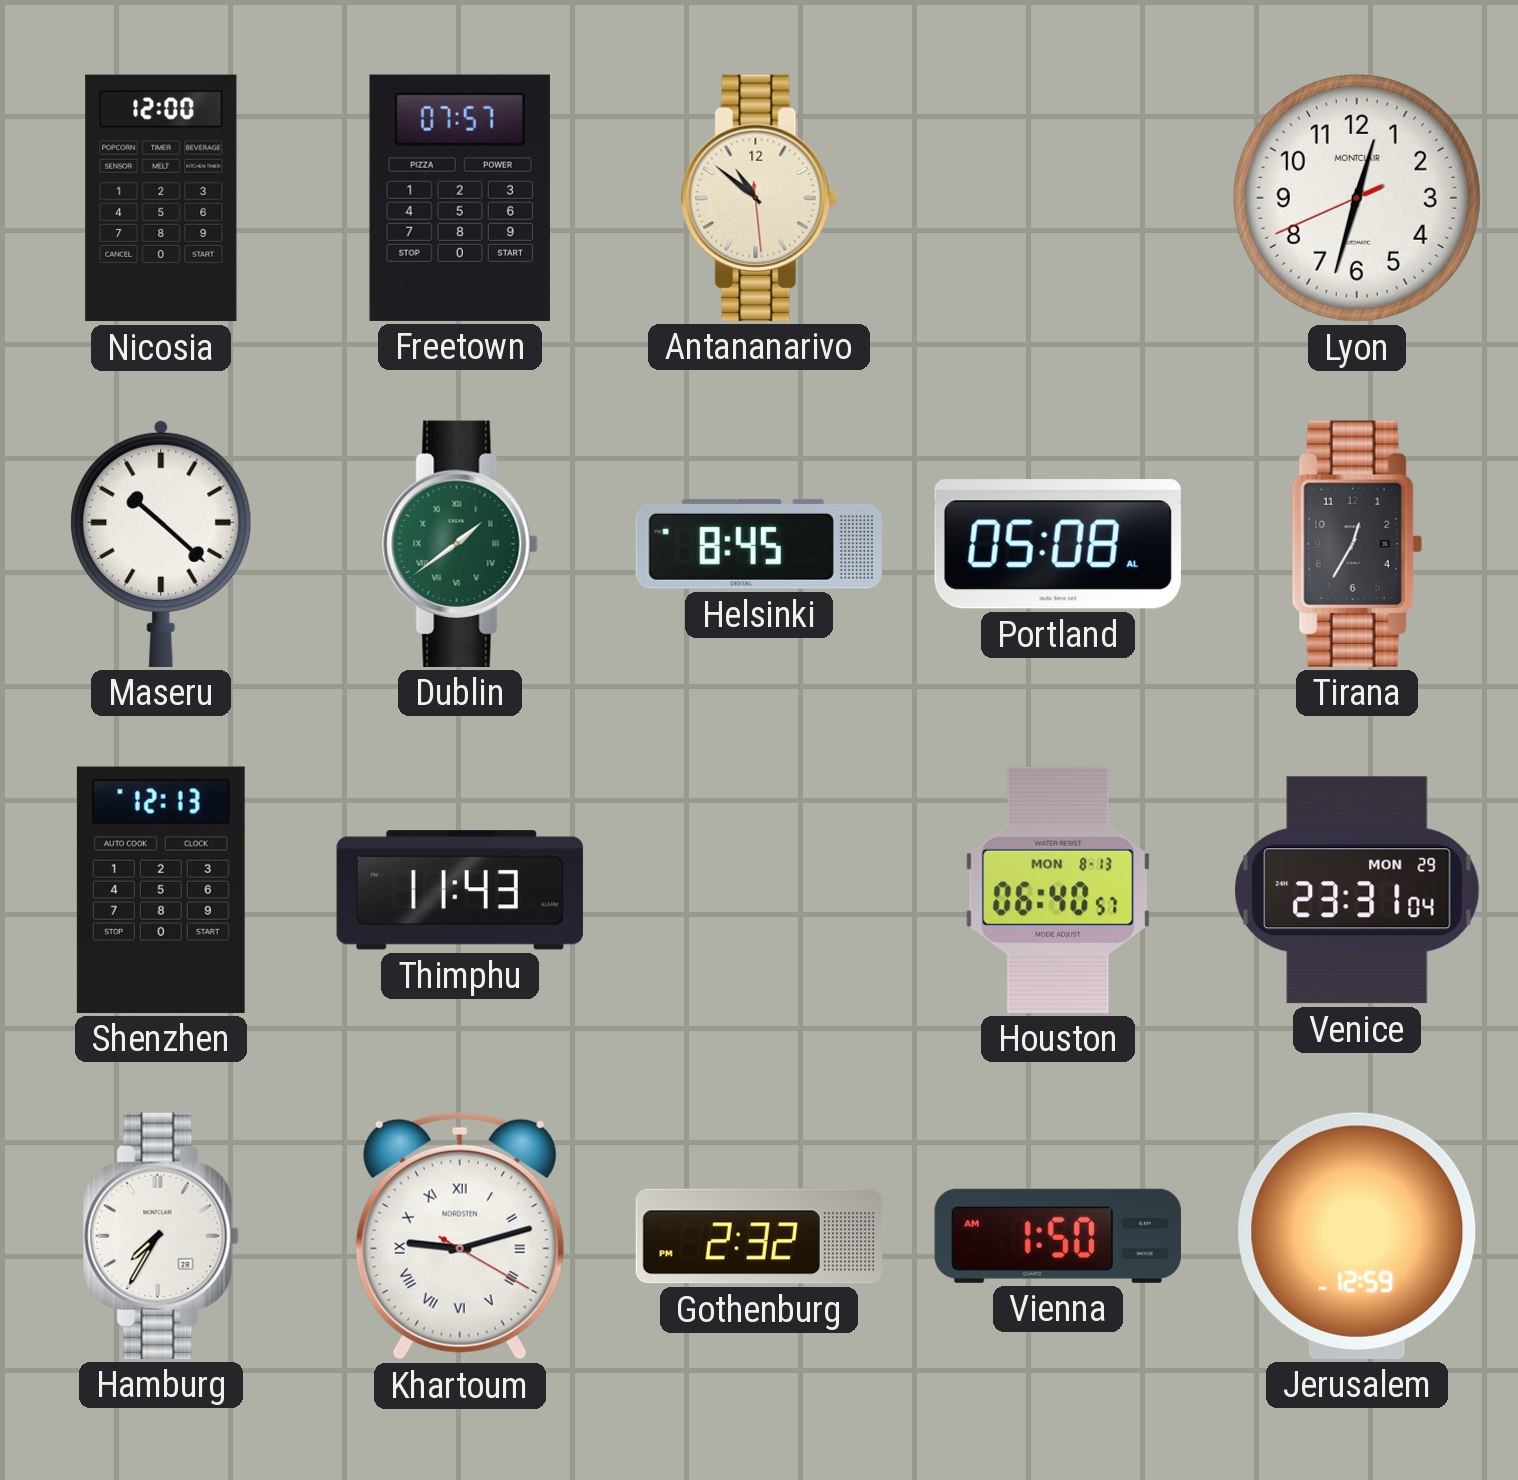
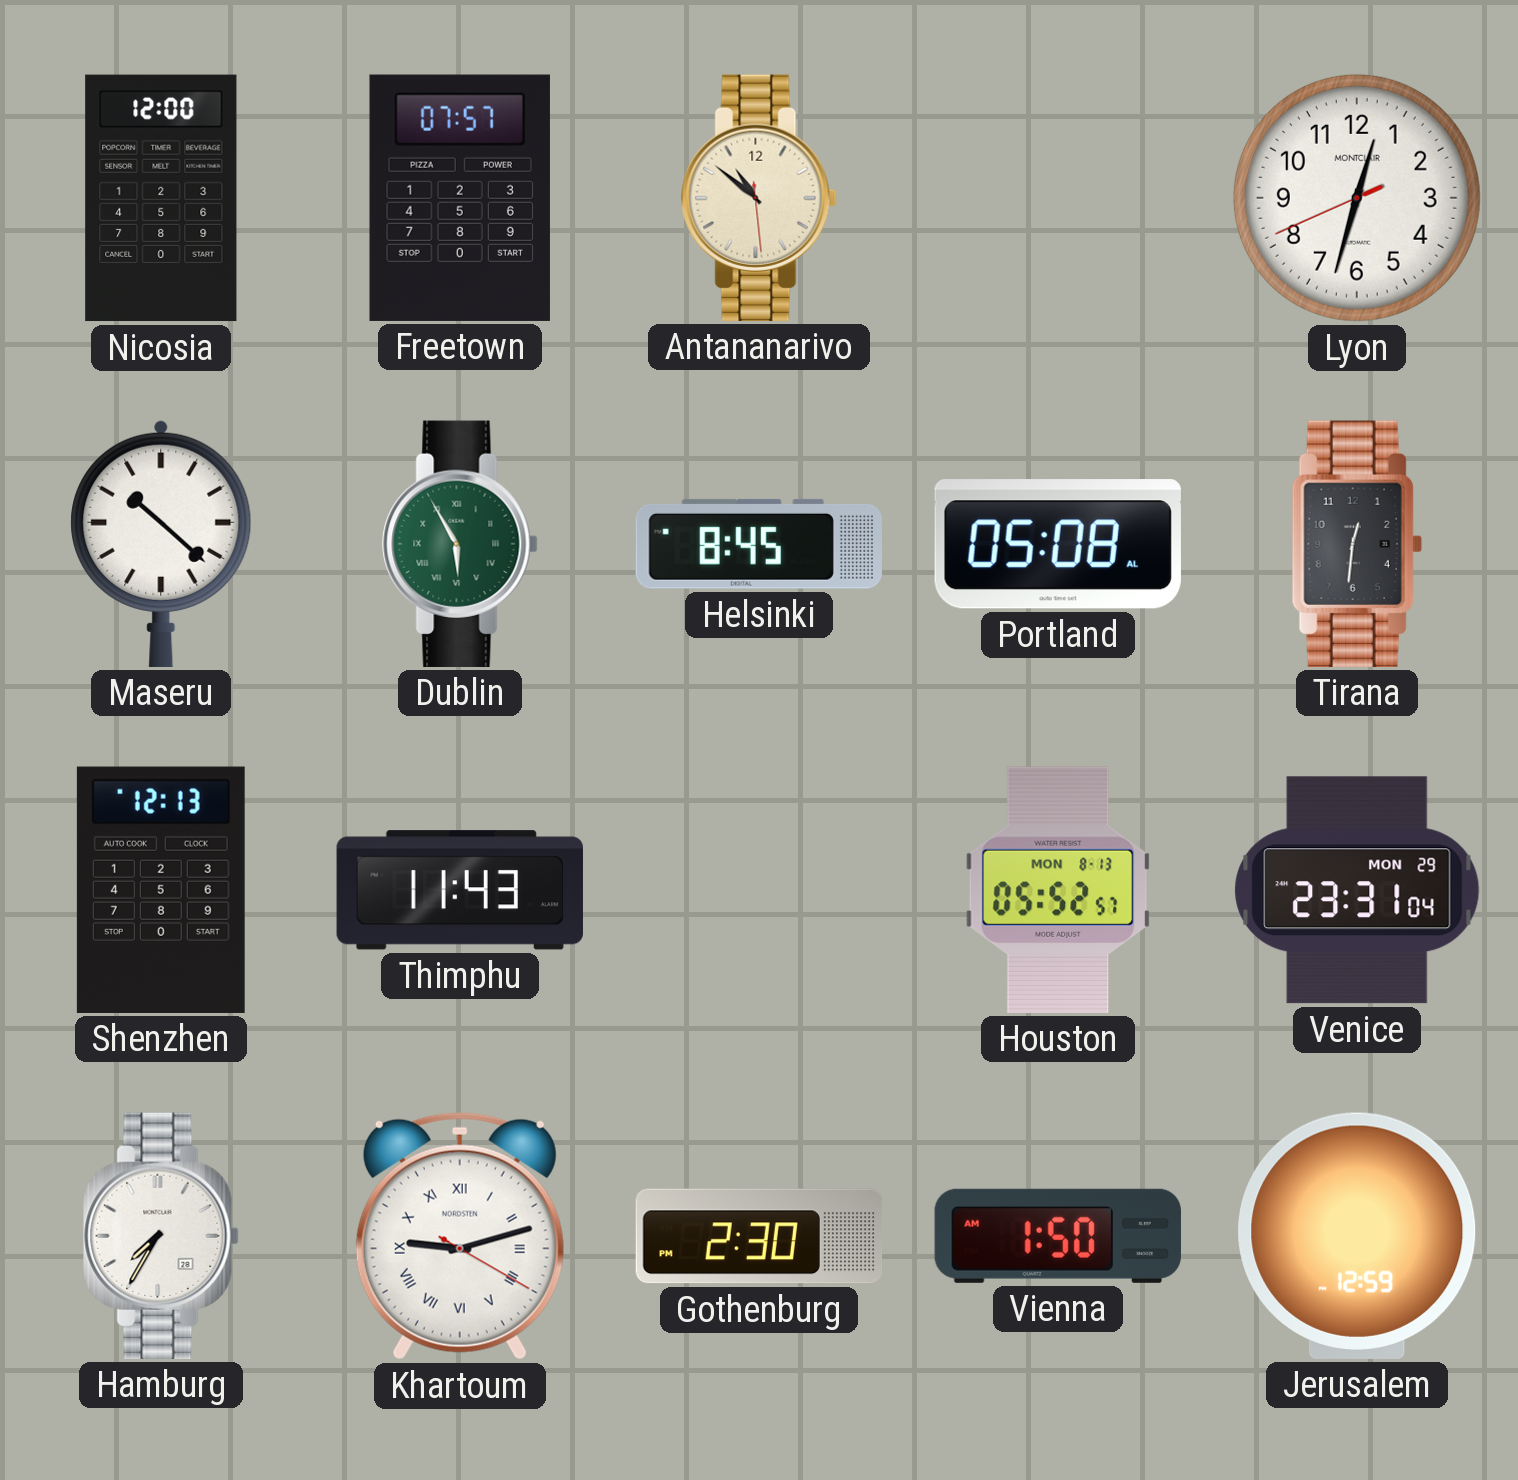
Dublin: 1:39 -> 5:55 (460, 544)
Tirana: 12:35 -> 12:31 (1357, 544)
Houston: 06:40 -> 05:52 (1058, 890)
Gothenburg: 2:32 -> 2:30 (759, 1236)
